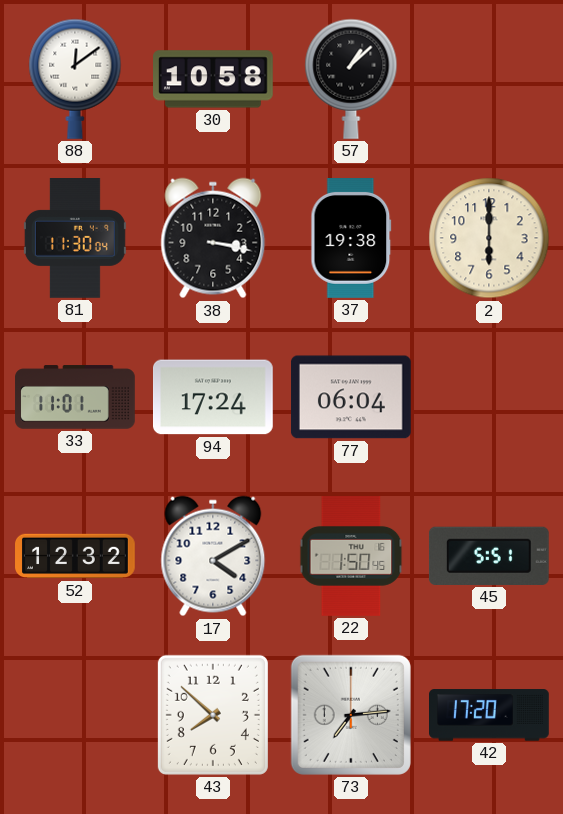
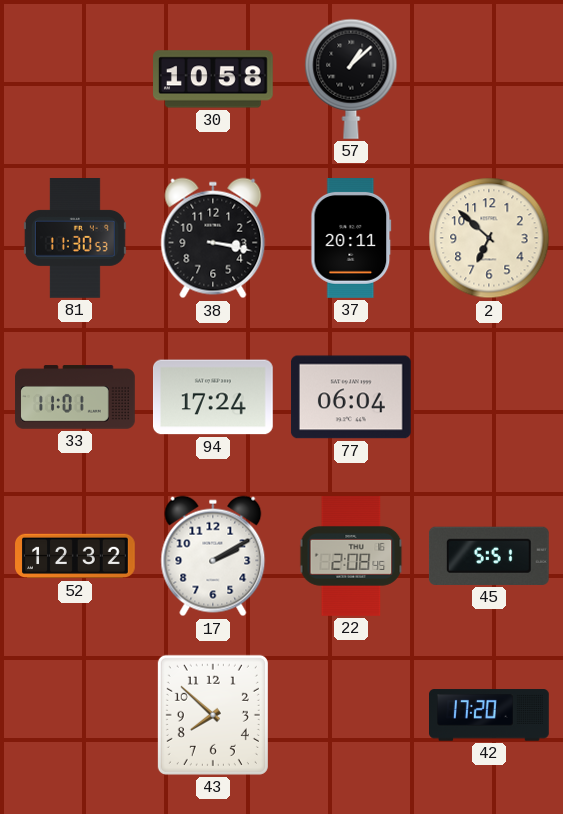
88: 12:09 -> none (75, 79)
81: 11:30:04 -> 11:30:53 (75, 239)
37: 19:38 -> 20:11 (351, 239)
2: 6:00 -> 6:52 (489, 238)
17: 4:10 -> 2:10 (213, 556)
22: 1:50 -> 2:08 (351, 557)
73: 7:14 -> none (351, 715)
